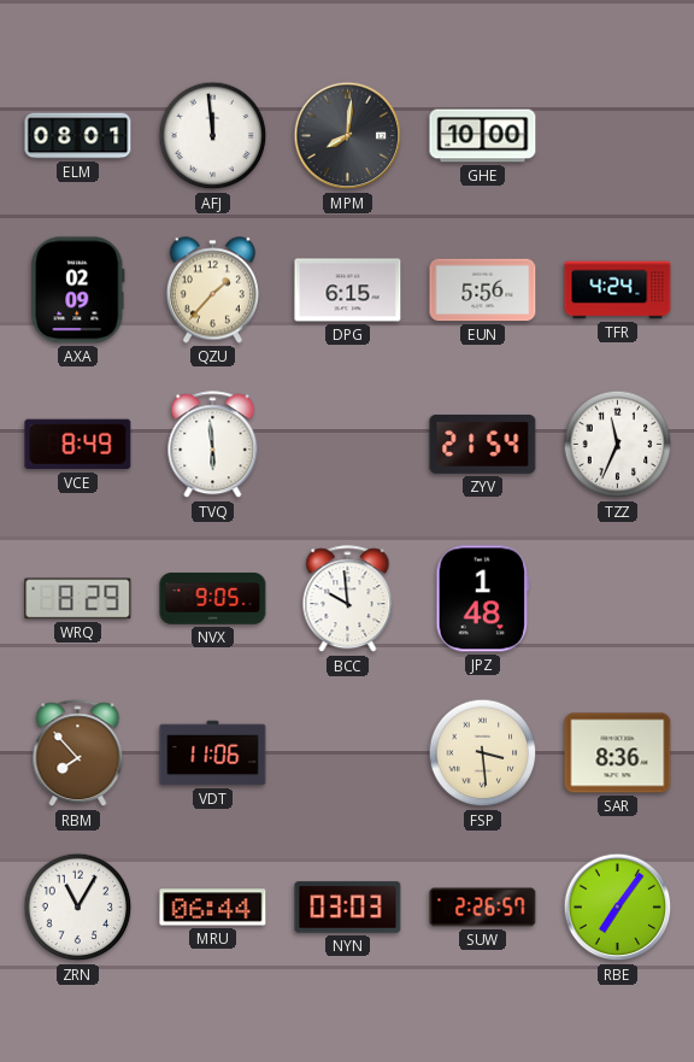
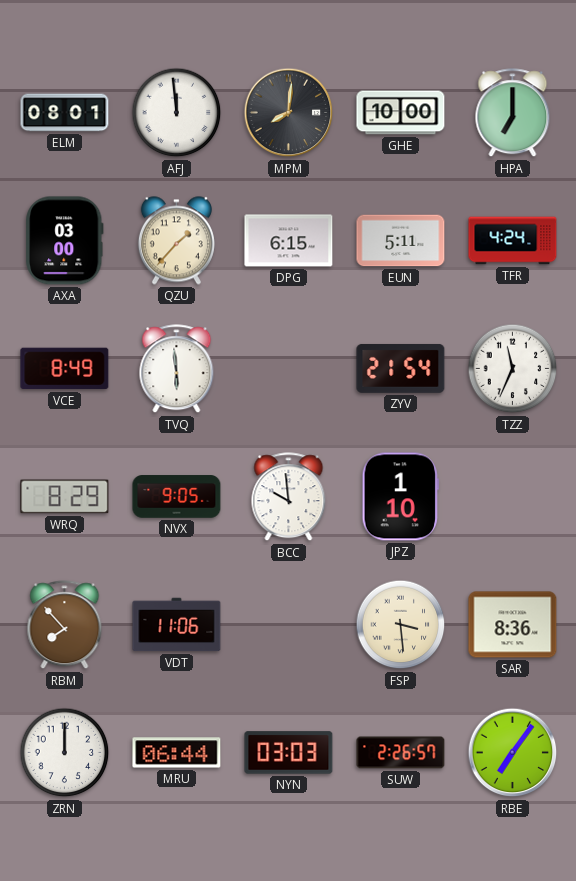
HPA: none -> 7:00 (513, 113)
AXA: 02:09 -> 03:00 (65, 241)
EUN: 5:56 -> 5:11 (401, 241)
JPZ: 1:48 -> 1:10 (400, 497)
ZRN: 11:05 -> 12:00 (65, 753)
